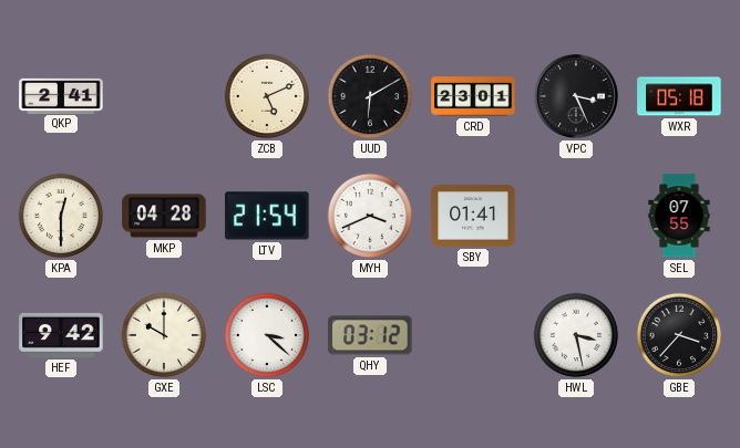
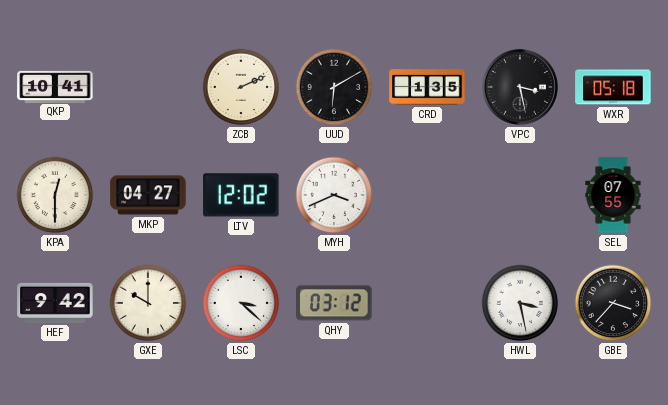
QKP: 2:41 -> 10:41 (55, 86)
ZCB: 5:11 -> 2:11 (241, 87)
CRD: 23:01 -> 1:35 (427, 87)
VPC: 3:26 -> 3:28 (520, 87)
MKP: 04:28 -> 04:27 (148, 195)
LTV: 21:54 -> 12:02 (241, 195)
SBY: 01:41 -> none (473, 217)
